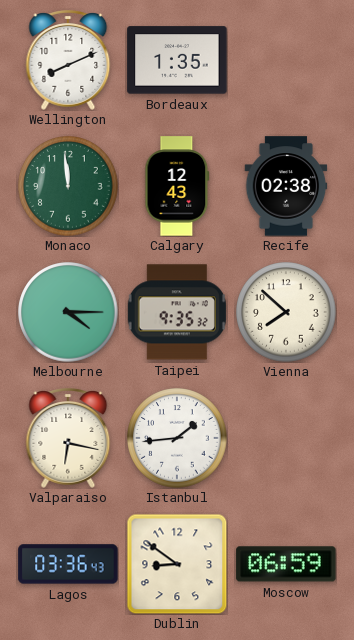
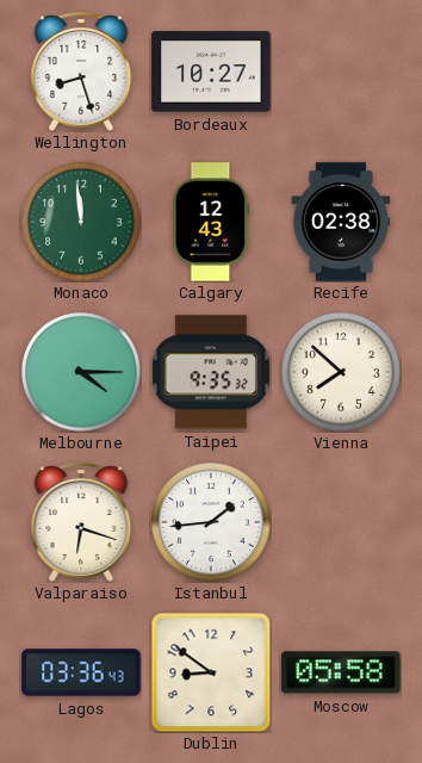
Wellington: 8:11 -> 8:27 (81, 73)
Bordeaux: 1:35 -> 10:27 (211, 72)
Valparaiso: 6:17 -> 6:18 (81, 523)
Moscow: 06:59 -> 05:58 (341, 672)
